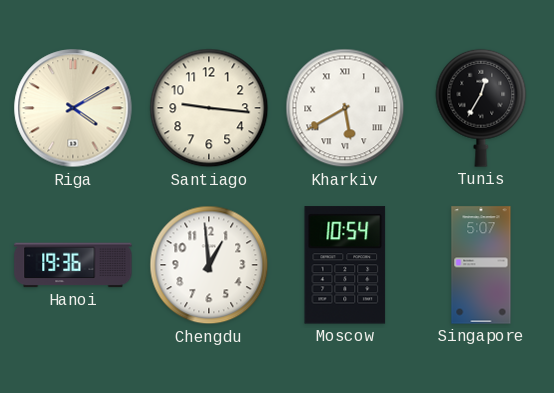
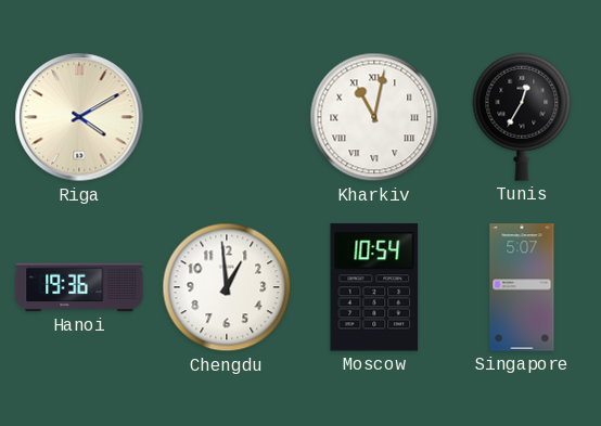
Santiago: 9:16 -> none (209, 108)
Kharkiv: 5:40 -> 11:02 (374, 117)
